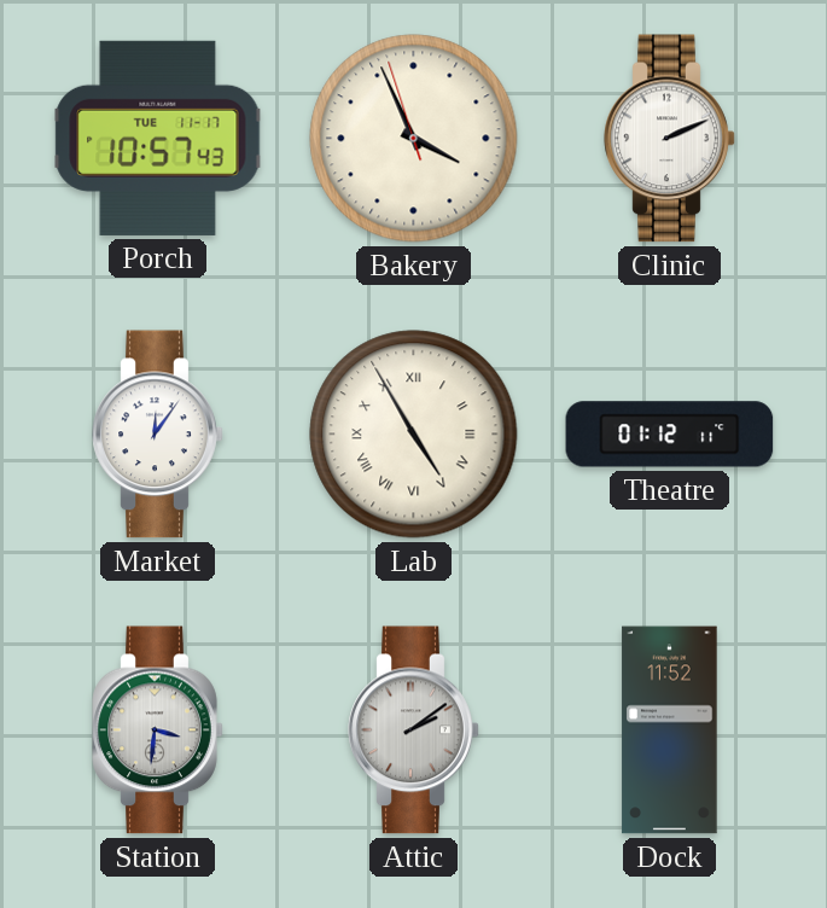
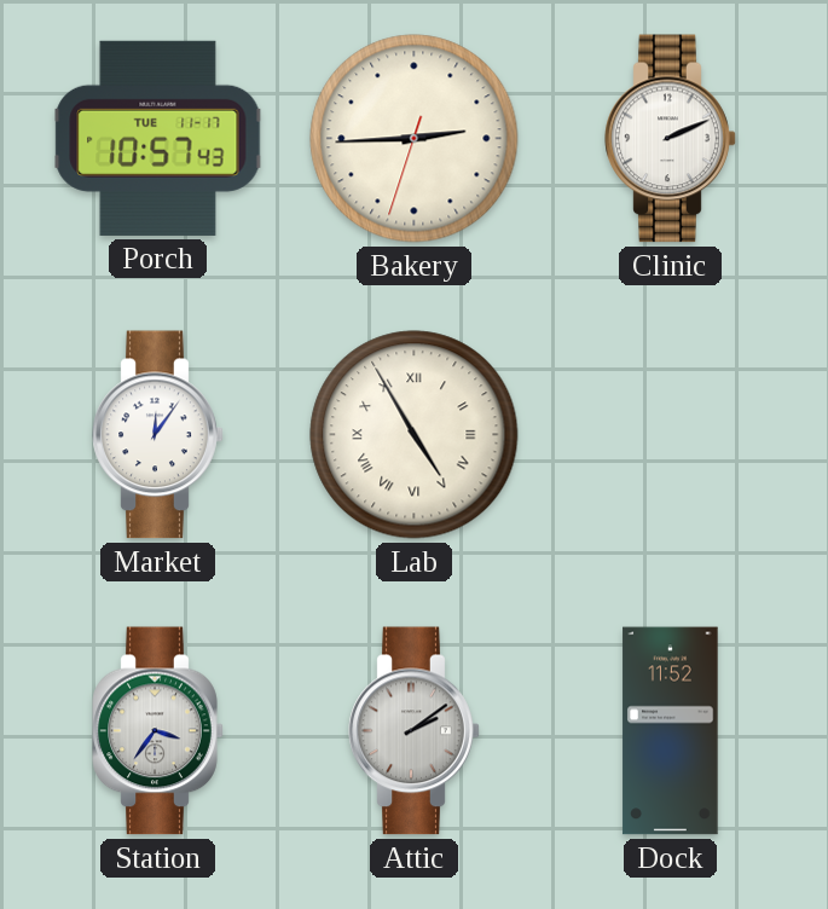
Bakery: 3:55 -> 2:44 (415, 139)
Theatre: 01:12 -> none (670, 435)
Station: 3:31 -> 3:36 (158, 731)
